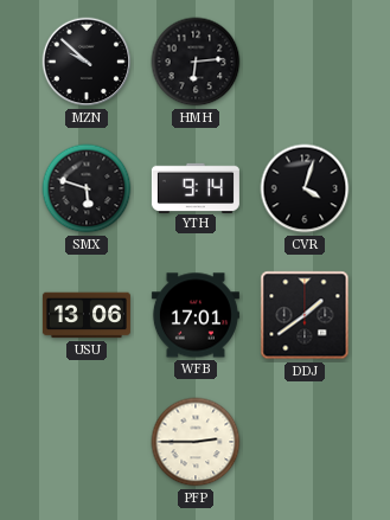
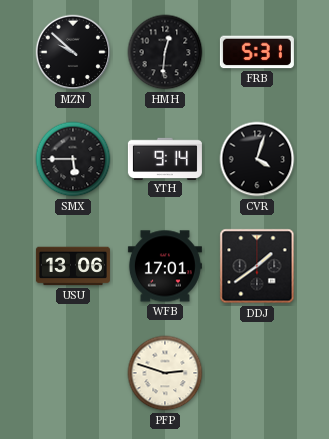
HMH: 6:14 -> 12:31 (165, 52)
FRB: none -> 5:31 (257, 52)
SMX: 5:48 -> 5:45 (73, 159)
PFP: 2:45 -> 2:48 (165, 373)
